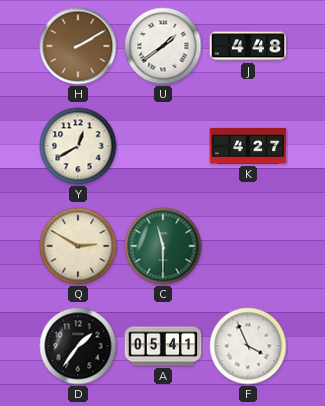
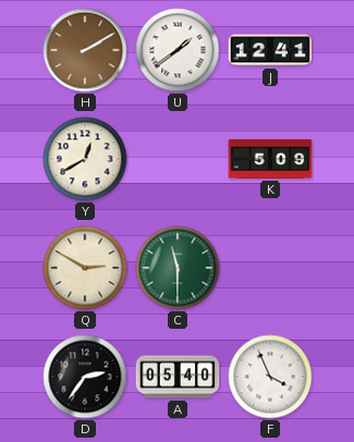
J: 4:48 -> 12:41 (270, 50)
K: 4:27 -> 5:09 (270, 159)
D: 1:36 -> 2:36 (85, 377)
A: 05:41 -> 05:40 (178, 377)
